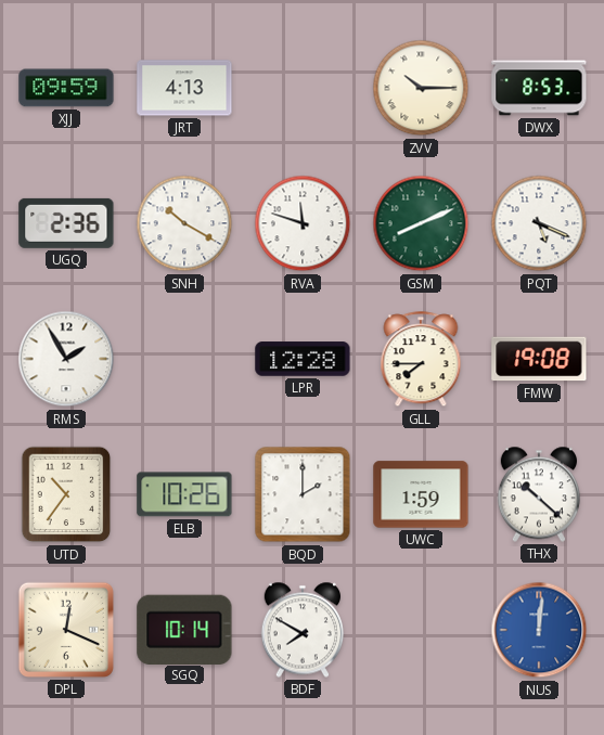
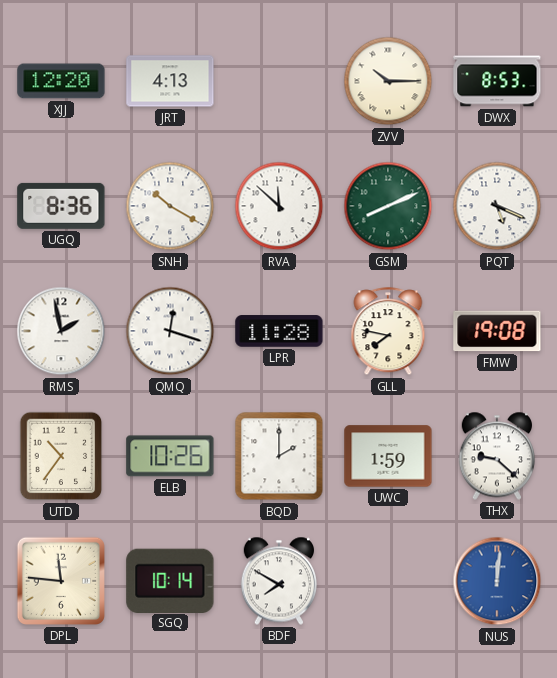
XJJ: 09:59 -> 12:20 (61, 81)
UGQ: 2:36 -> 8:36 (61, 206)
RVA: 11:48 -> 11:52 (279, 206)
RMS: 1:55 -> 1:58 (61, 331)
QMQ: none -> 12:18 (170, 331)
LPR: 12:28 -> 11:28 (279, 331)
GLL: 7:45 -> 7:47 (388, 332)
THX: 10:22 -> 9:22 (496, 456)
DPL: 12:19 -> 11:46 (61, 581)
